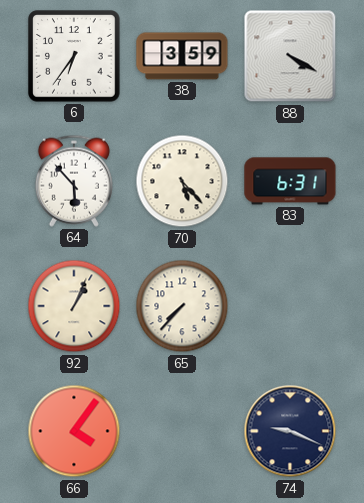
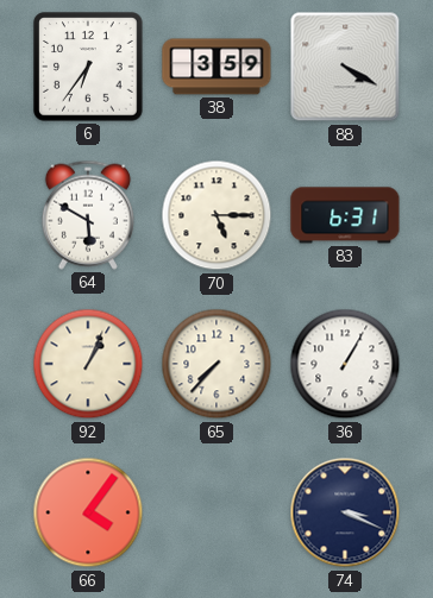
64: 5:53 -> 5:50 (88, 215)
70: 5:23 -> 5:15 (216, 215)
36: none -> 1:05 (345, 364)
74: 9:19 -> 3:19 (345, 512)
